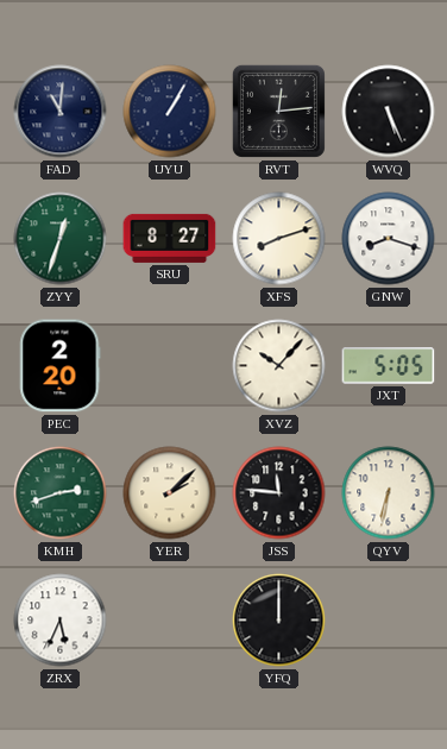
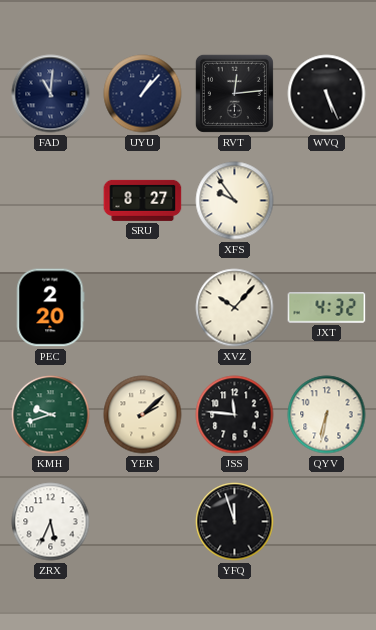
UYU: 1:05 -> 1:07 (143, 94)
ZYY: 12:33 -> none (61, 239)
XFS: 8:12 -> 9:54 (235, 201)
GNW: 8:18 -> none (389, 239)
JXT: 5:05 -> 4:32 (327, 308)
KMH: 2:42 -> 9:42 (51, 415)
YFQ: 12:00 -> 11:57 (235, 522)
